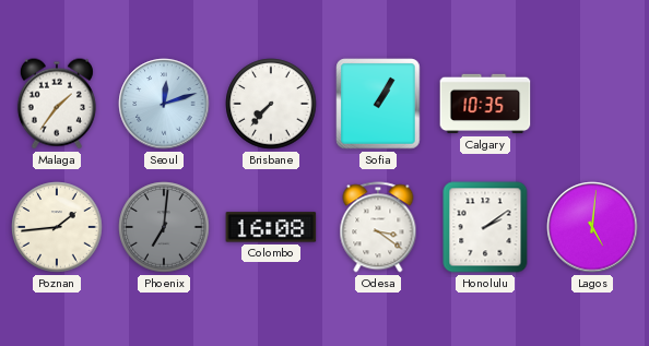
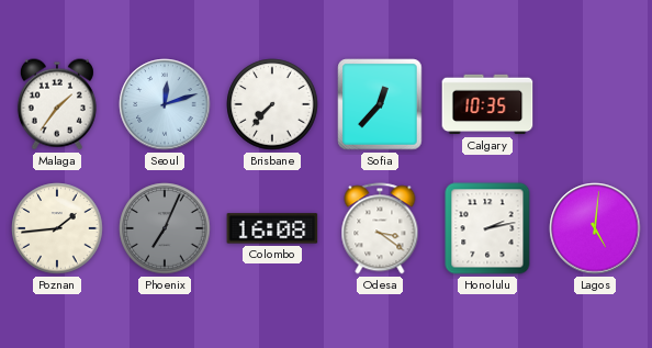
Sofia: 1:05 -> 12:37 (380, 104)
Phoenix: 7:01 -> 7:04 (165, 228)
Honolulu: 2:09 -> 2:13 (487, 228)
